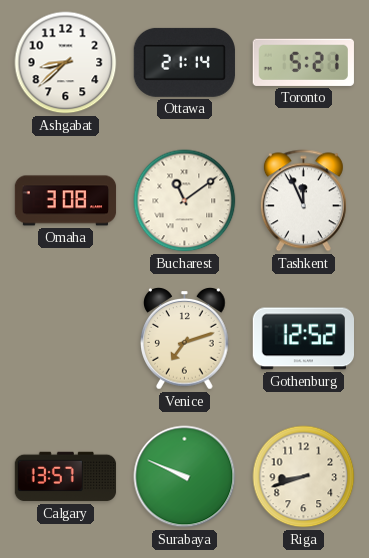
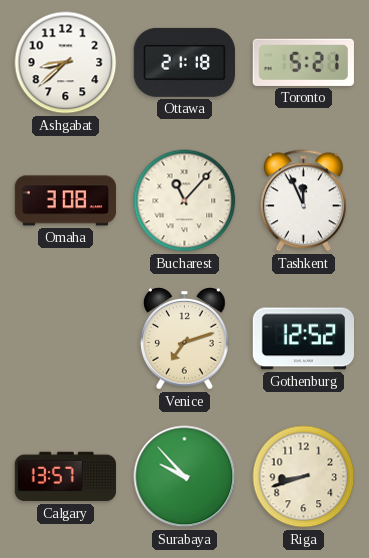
Ottawa: 21:14 -> 21:18 (184, 62)
Bucharest: 11:09 -> 11:07 (185, 201)
Surabaya: 9:49 -> 9:53 (185, 477)
